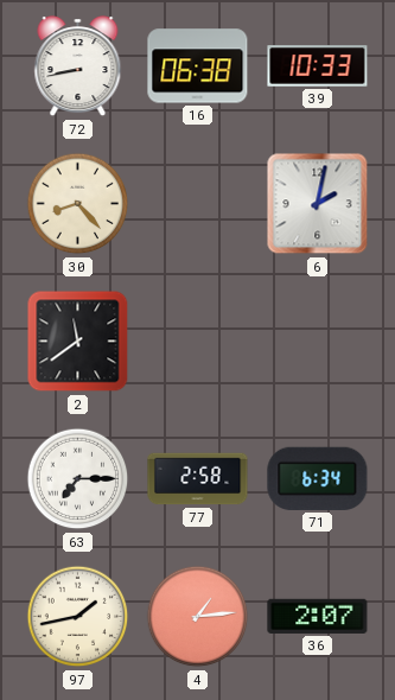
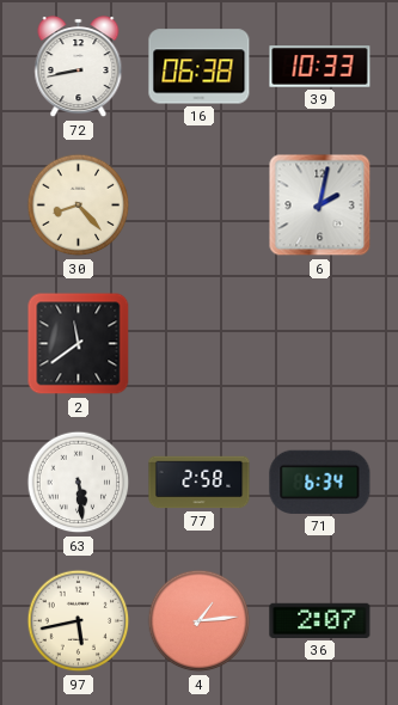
63: 7:15 -> 5:29 (79, 483)
97: 1:43 -> 5:43 (79, 621)
